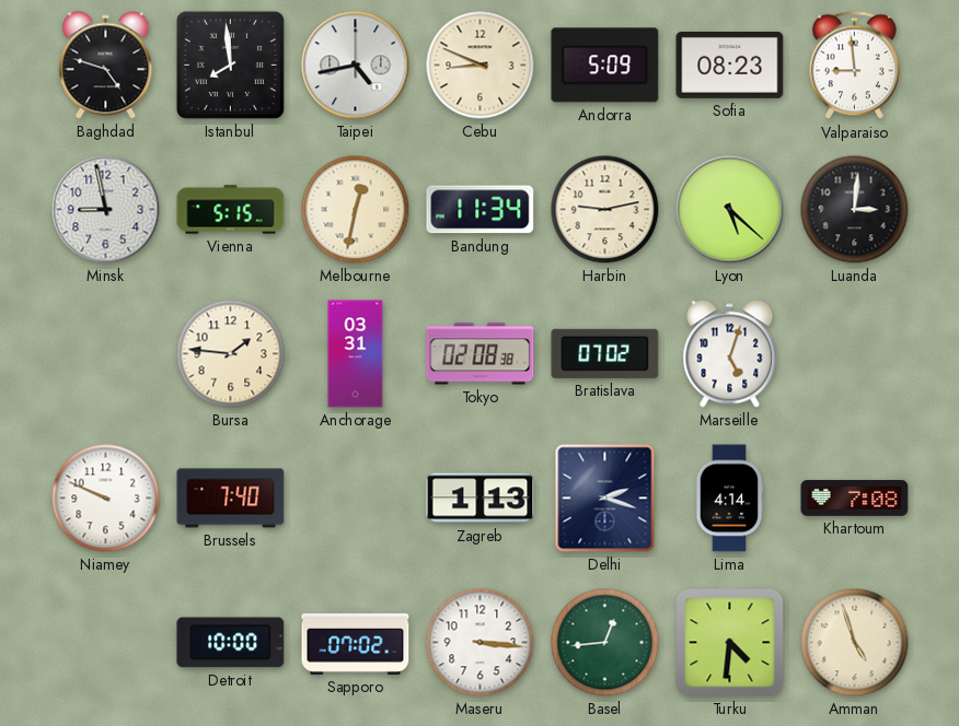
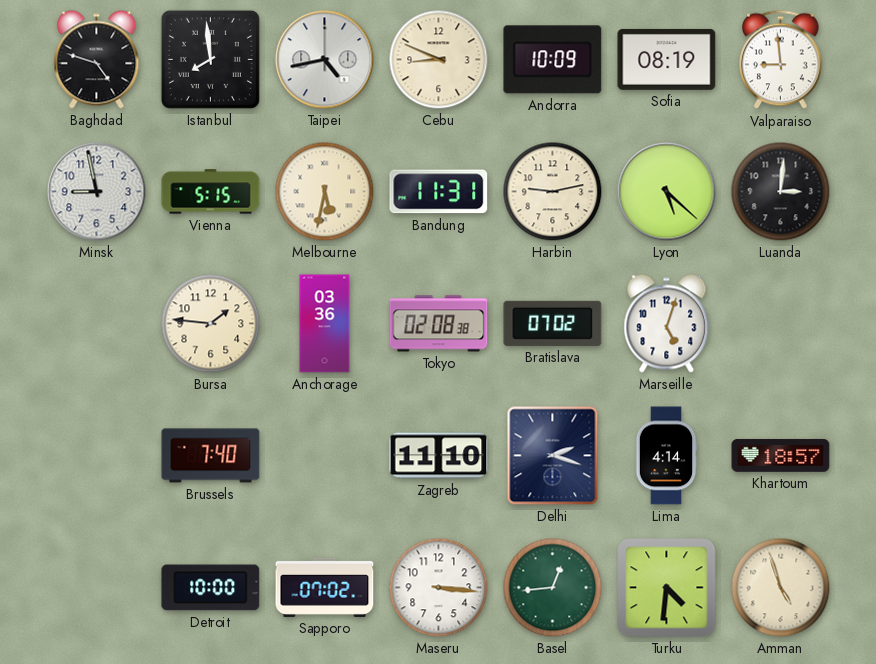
Andorra: 5:09 -> 10:09 (553, 60)
Sofia: 08:23 -> 08:19 (667, 59)
Melbourne: 12:32 -> 5:32 (325, 192)
Bandung: 11:34 -> 11:31 (439, 192)
Anchorage: 03:31 -> 03:36 (325, 324)
Niamey: 9:49 -> none (106, 499)
Zagreb: 1:13 -> 11:10 (439, 456)
Khartoum: 7:08 -> 18:57 (781, 455)
